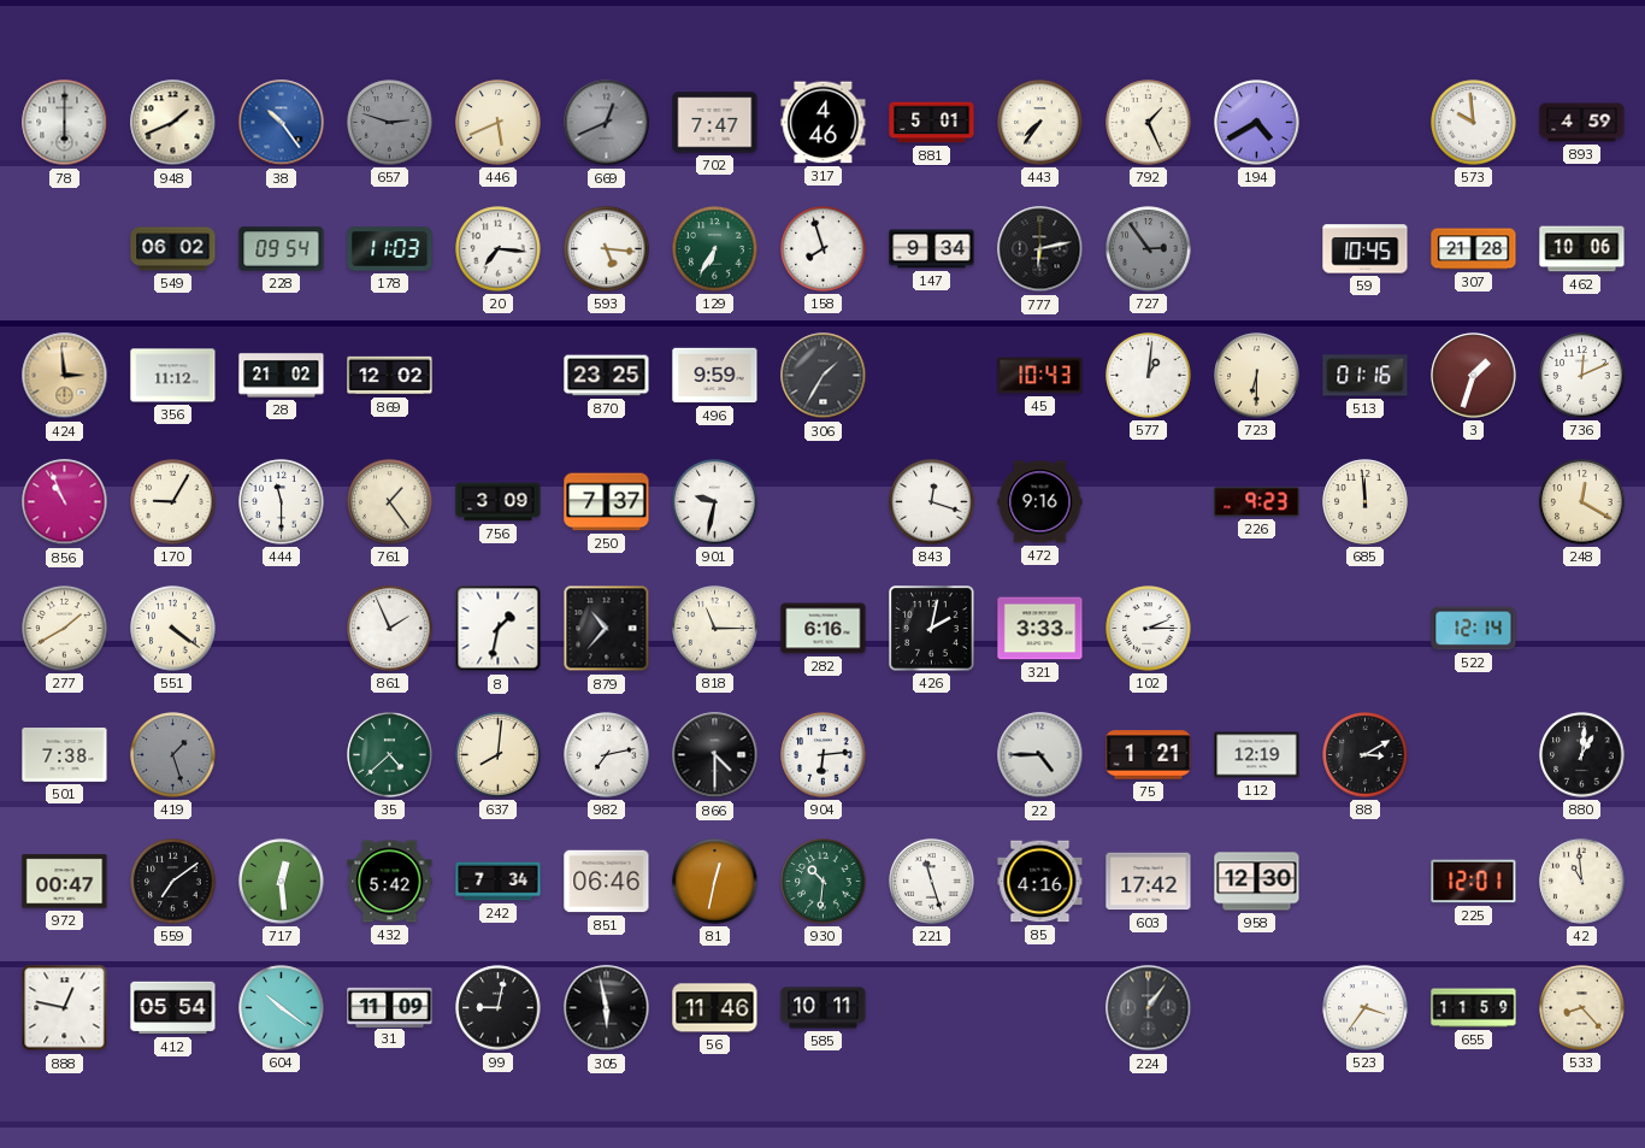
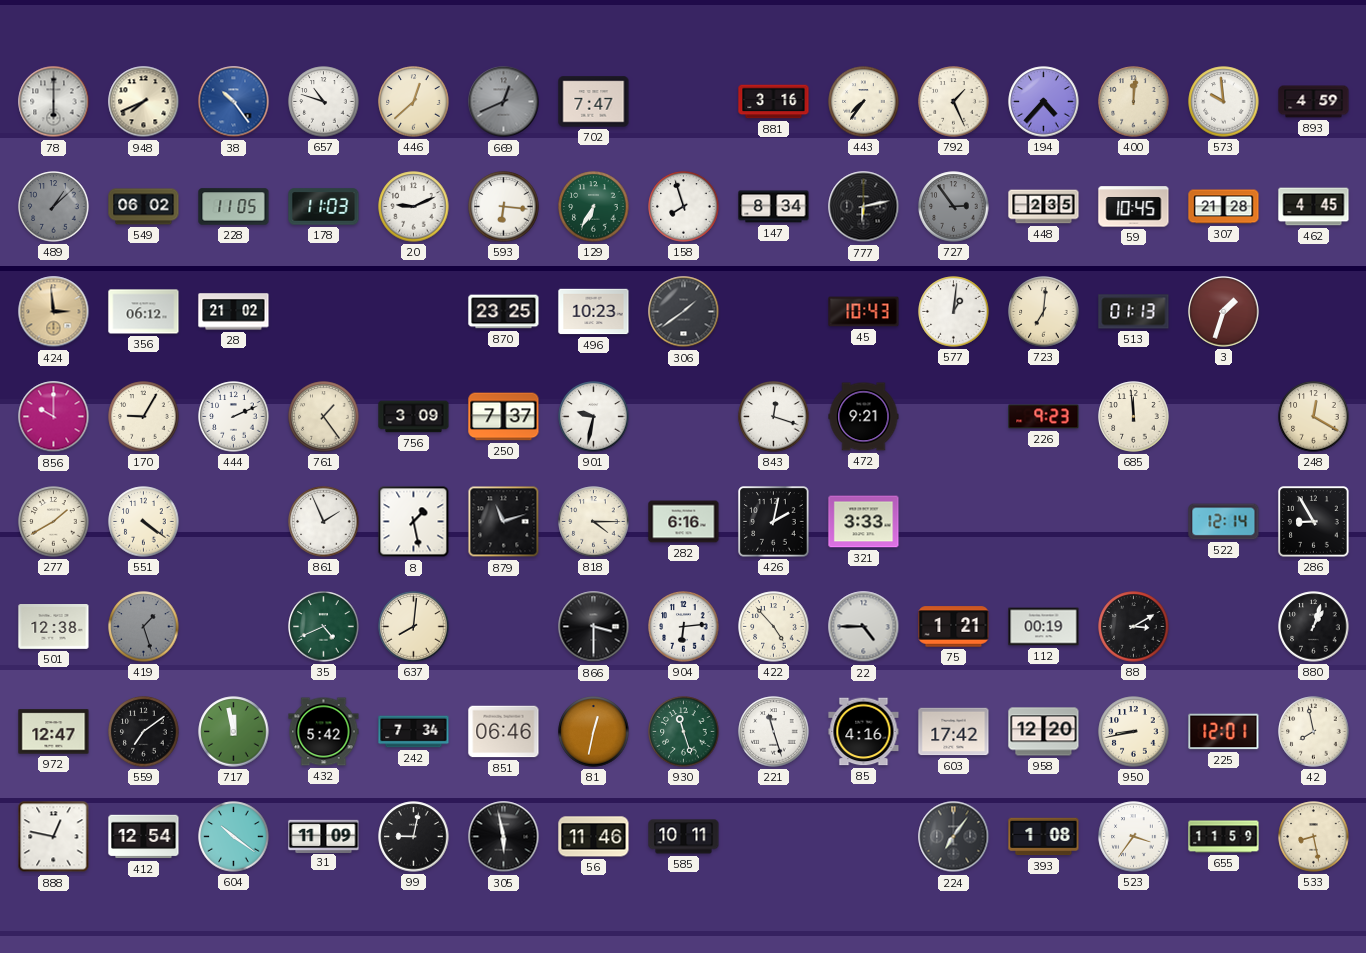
948: 1:41 -> 7:41 (144, 102)
657: 2:48 -> 10:48 (324, 102)
657 dial: grey -> white (324, 102)
446: 5:41 -> 12:38 (414, 102)
317: 4:46 -> none (824, 123)
881: 5:01 -> 3:16 (774, 102)
194: 4:40 -> 4:37 (1044, 102)
400: none -> 12:01 (1134, 102)
489: none -> 1:08 (54, 207)
228: 09:54 -> 11:05 (234, 207)
20: 7:16 -> 9:11 (414, 207)
593: 5:16 -> 6:16 (504, 207)
147: 9:34 -> 8:34 (774, 207)
448: none -> 2:35 (1044, 207)
462: 10:06 -> 4:45 (1314, 207)
356: 11:12 -> 06:12 (144, 312)
869: 12:02 -> none (390, 376)
496: 9:59 -> 10:23 (594, 312)
306: 1:35 -> 1:39 (684, 312)
723: 6:30 -> 7:01 (1044, 312)
513: 01:16 -> 01:13 (1134, 312)
736: 12:11 -> none (1582, 376)
856: 10:56 -> 10:00 (54, 417)
444: 11:30 -> 2:11 (234, 417)
472: 9:16 -> 9:21 (864, 417)
8: 1:32 -> 1:28 (414, 522)
879: 10:37 -> 11:12 (504, 522)
818: 11:15 -> 4:15 (594, 522)
102: 2:15 -> none (1149, 629)
286: none -> 8:55 (1314, 522)
501: 7:38 -> 12:38 (54, 627)
35: 4:38 -> 4:41 (324, 627)
982: 7:13 -> none (607, 755)
866: 4:30 -> 3:30 (594, 627)
422: none -> 4:53 (774, 627)
112: 12:19 -> 00:19 (1044, 627)
880: 1:01 -> 1:03 (1314, 627)
972: 00:47 -> 12:47 (54, 732)
717: 12:29 -> 11:58 (234, 732)
930: 10:31 -> 11:27 (684, 732)
958: 12:30 -> 12:20 (1044, 732)
950: none -> 8:43 (1134, 732)
42: 10:59 -> 7:58 (1314, 732)
412: 05:54 -> 12:54 (144, 837)
224: 1:06 -> 7:06 (954, 837)
393: none -> 1:08 (1044, 837)
533: 8:23 -> 8:28 (1314, 837)
